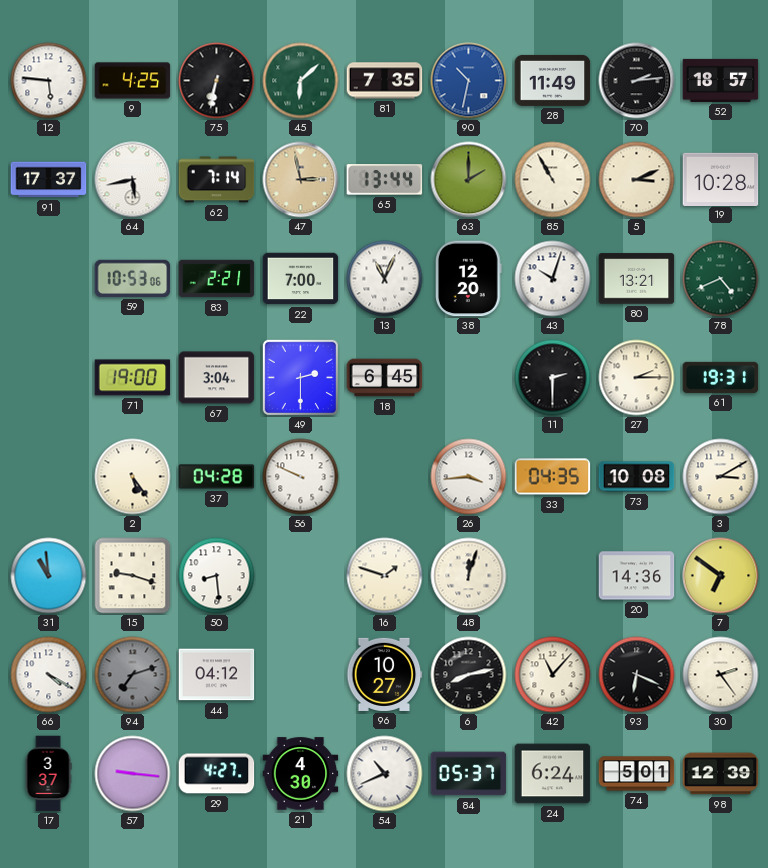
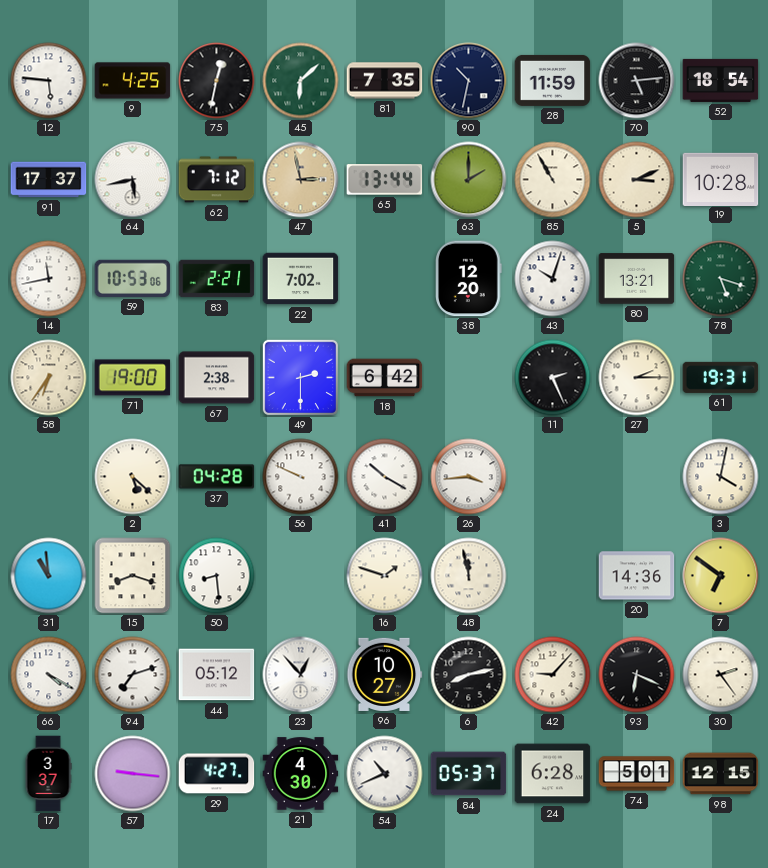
75: 6:32 -> 12:32 (217, 81)
90 dial: blue -> navy (469, 81)
28: 11:49 -> 11:59 (553, 80)
70: 2:14 -> 5:14 (637, 81)
52: 18:57 -> 18:54 (721, 80)
62: 7:14 -> 7:12 (217, 180)
14: none -> 11:43 (49, 279)
22: 7:00 -> 7:02 (301, 279)
13: 11:04 -> none (385, 279)
78: 4:41 -> 5:18 (721, 279)
58: none -> 6:36 (49, 378)
67: 3:04 -> 2:38 (217, 378)
18: 6:45 -> 6:42 (385, 378)
11: 2:30 -> 2:26 (553, 378)
2: 5:24 -> 5:22 (133, 477)
41: none -> 10:20 (385, 477)
33: 04:35 -> none (553, 477)
73: 10:08 -> none (637, 477)
3: 3:10 -> 4:02 (721, 477)
15: 9:18 -> 8:18 (133, 576)
48: 12:03 -> 11:58 (469, 576)
94 dial: grey -> white (133, 675)
44: 04:12 -> 05:12 (217, 675)
23: none -> 12:53 (301, 675)
42: 11:07 -> 9:07 (553, 675)
24: 6:24 -> 6:28 (553, 774)
98: 12:39 -> 12:15 (721, 774)
